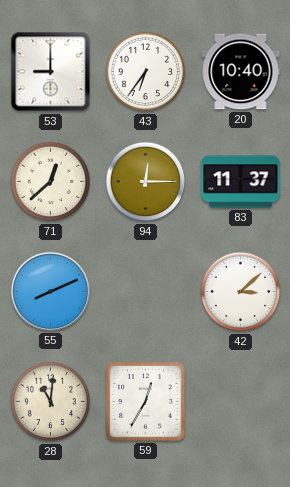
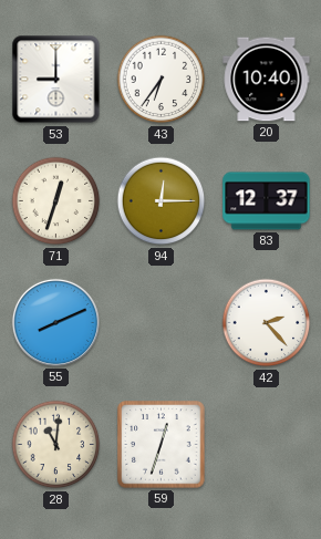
71: 12:38 -> 12:33 (56, 201)
83: 11:37 -> 12:37 (267, 201)
42: 3:08 -> 2:23 (267, 323)
59: 12:35 -> 12:33 (162, 445)
